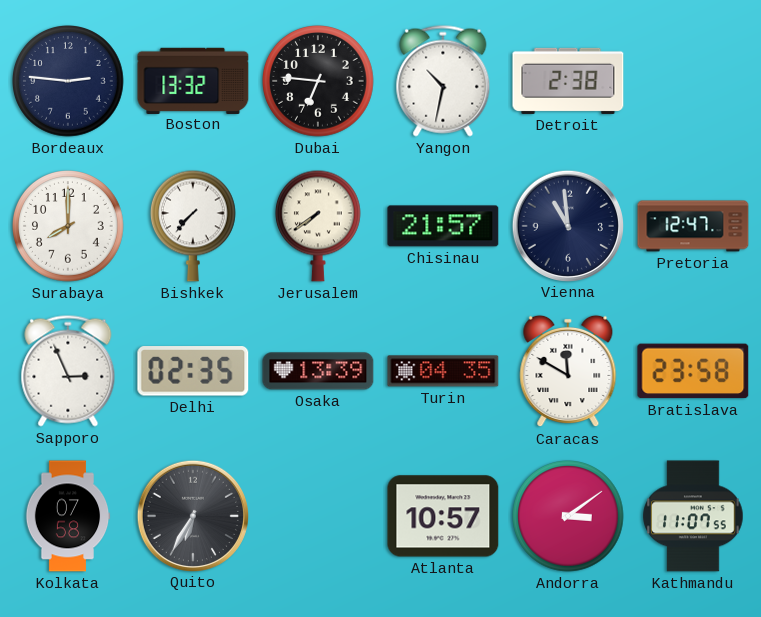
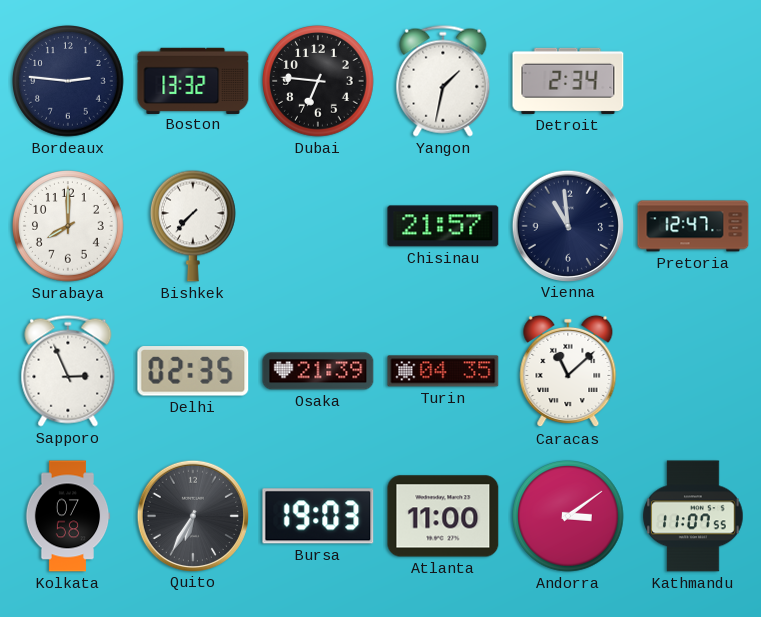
Yangon: 10:32 -> 1:32 (443, 81)
Detroit: 2:38 -> 2:34 (568, 81)
Jerusalem: 7:39 -> none (318, 226)
Osaka: 13:39 -> 21:39 (318, 371)
Caracas: 11:50 -> 11:08 (568, 371)
Bratislava: 23:58 -> none (693, 371)
Bursa: none -> 19:03 (318, 516)
Atlanta: 10:57 -> 11:00 (443, 516)
